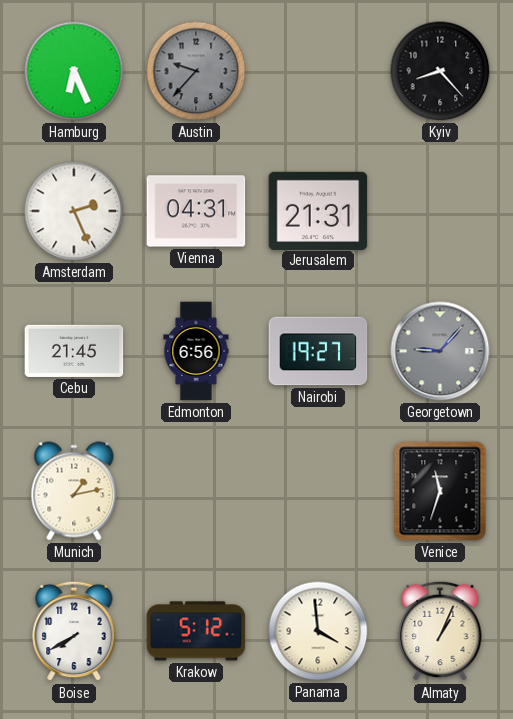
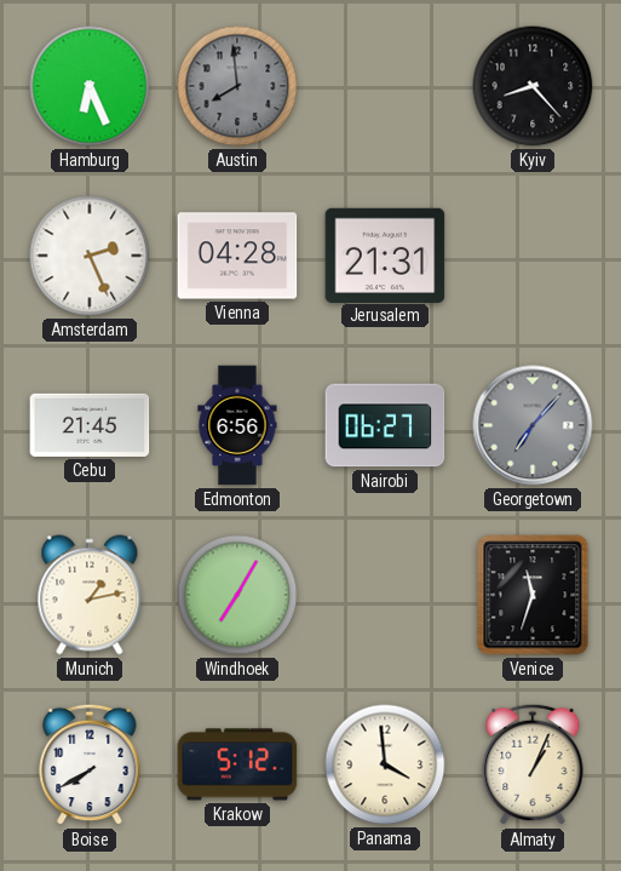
Austin: 9:37 -> 7:59 (237, 86)
Vienna: 04:31 -> 04:28 (237, 256)
Nairobi: 19:27 -> 06:27 (385, 425)
Georgetown: 9:07 -> 7:07 (533, 425)
Windhoek: none -> 7:05 (237, 595)
